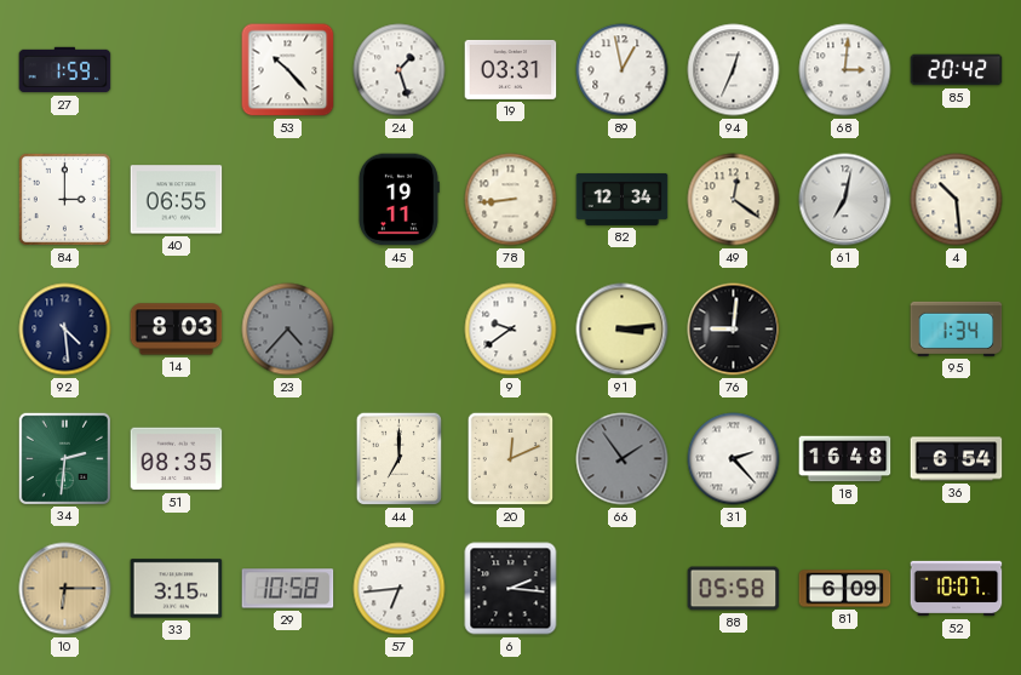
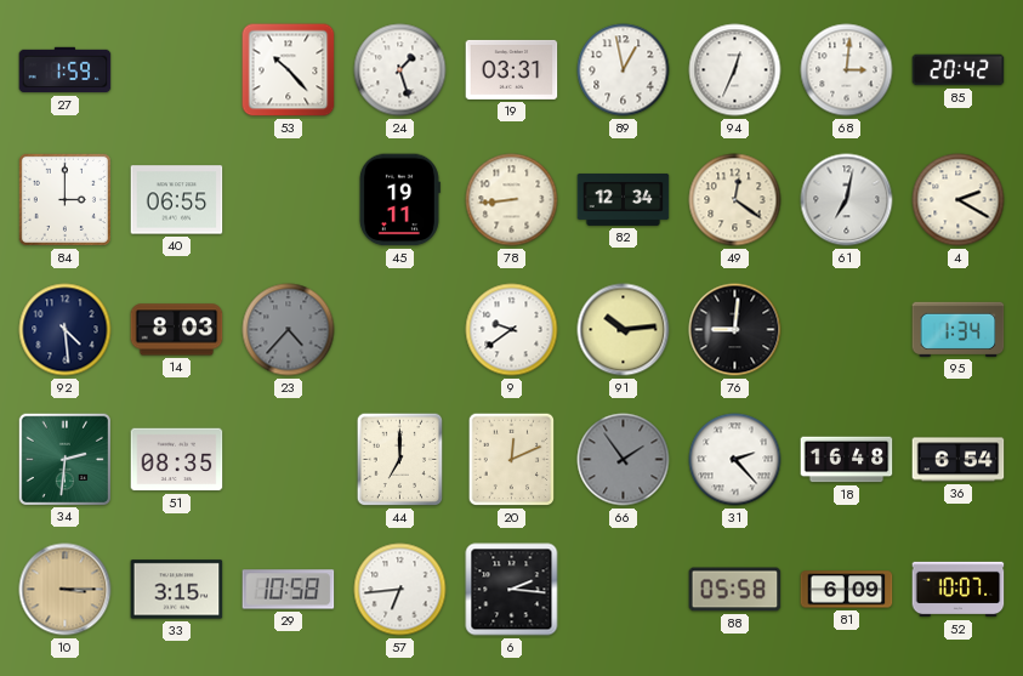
4: 10:29 -> 2:20 (959, 200)
91: 3:14 -> 10:14 (624, 330)
10: 6:15 -> 3:15 (66, 590)
